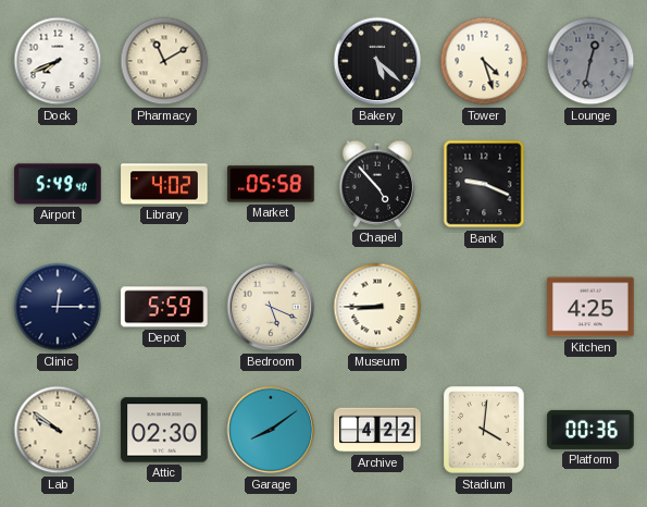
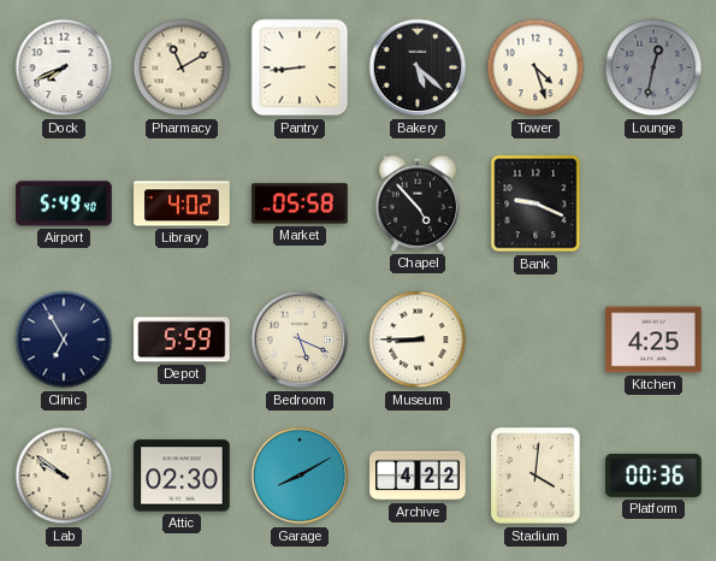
Pantry: none -> 8:44 (300, 67)
Clinic: 12:15 -> 6:55 (64, 339)
Garage: 8:09 -> 8:10 (300, 476)
